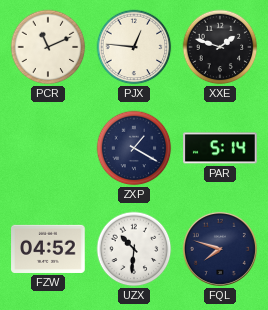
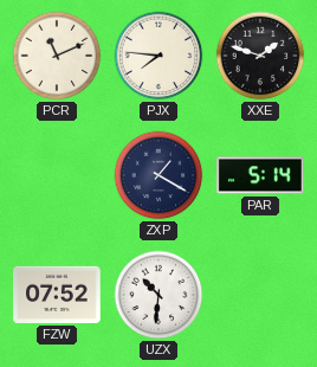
PJX: 12:46 -> 7:46 (158, 56)
FZW: 04:52 -> 07:52 (57, 295)
FQL: 7:48 -> none (220, 249)
